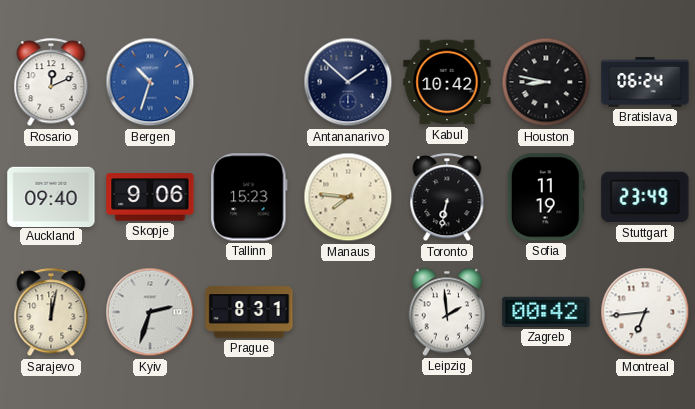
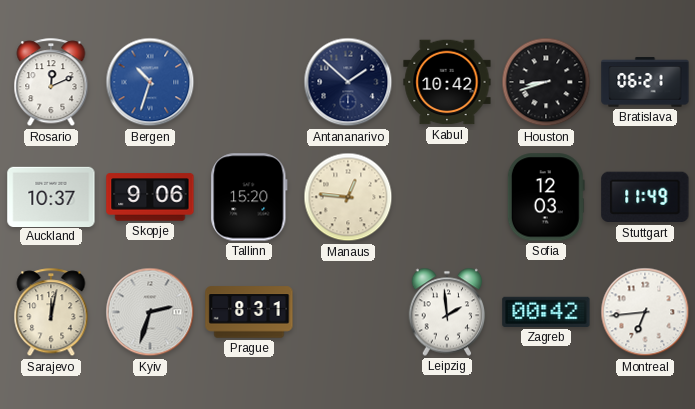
Houston: 8:47 -> 8:42 (546, 82)
Bratislava: 06:24 -> 06:21 (645, 82)
Auckland: 09:40 -> 10:37 (51, 196)
Tallinn: 15:23 -> 15:20 (249, 197)
Manaus: 7:46 -> 12:46 (348, 197)
Toronto: 6:32 -> none (447, 198)
Sofia: 11:19 -> 12:03 (546, 197)
Stuttgart: 23:49 -> 11:49 (645, 197)
